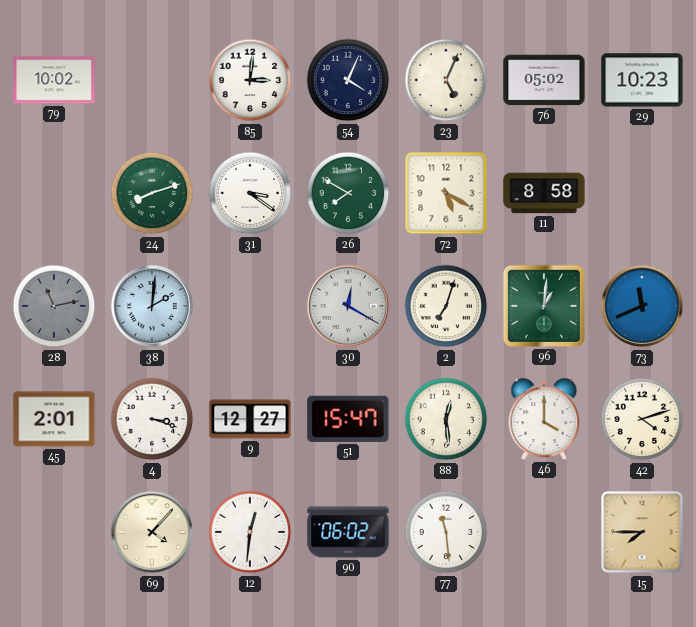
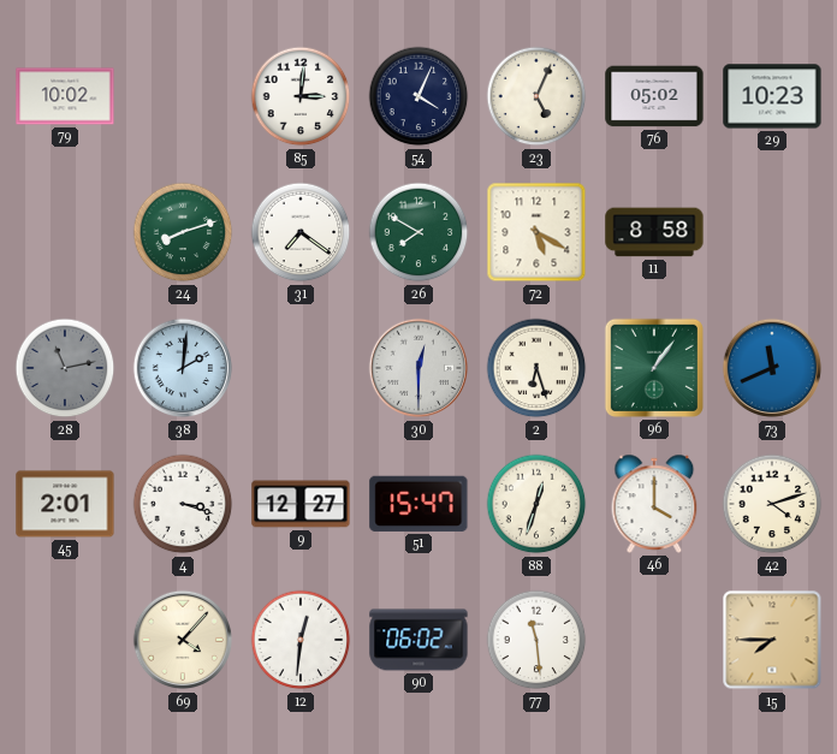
31: 3:21 -> 7:21 (301, 232)
30: 12:20 -> 12:30 (419, 368)
2: 7:03 -> 6:27 (536, 368)
96: 1:01 -> 1:06 (654, 368)
88: 12:29 -> 12:33 (536, 504)
